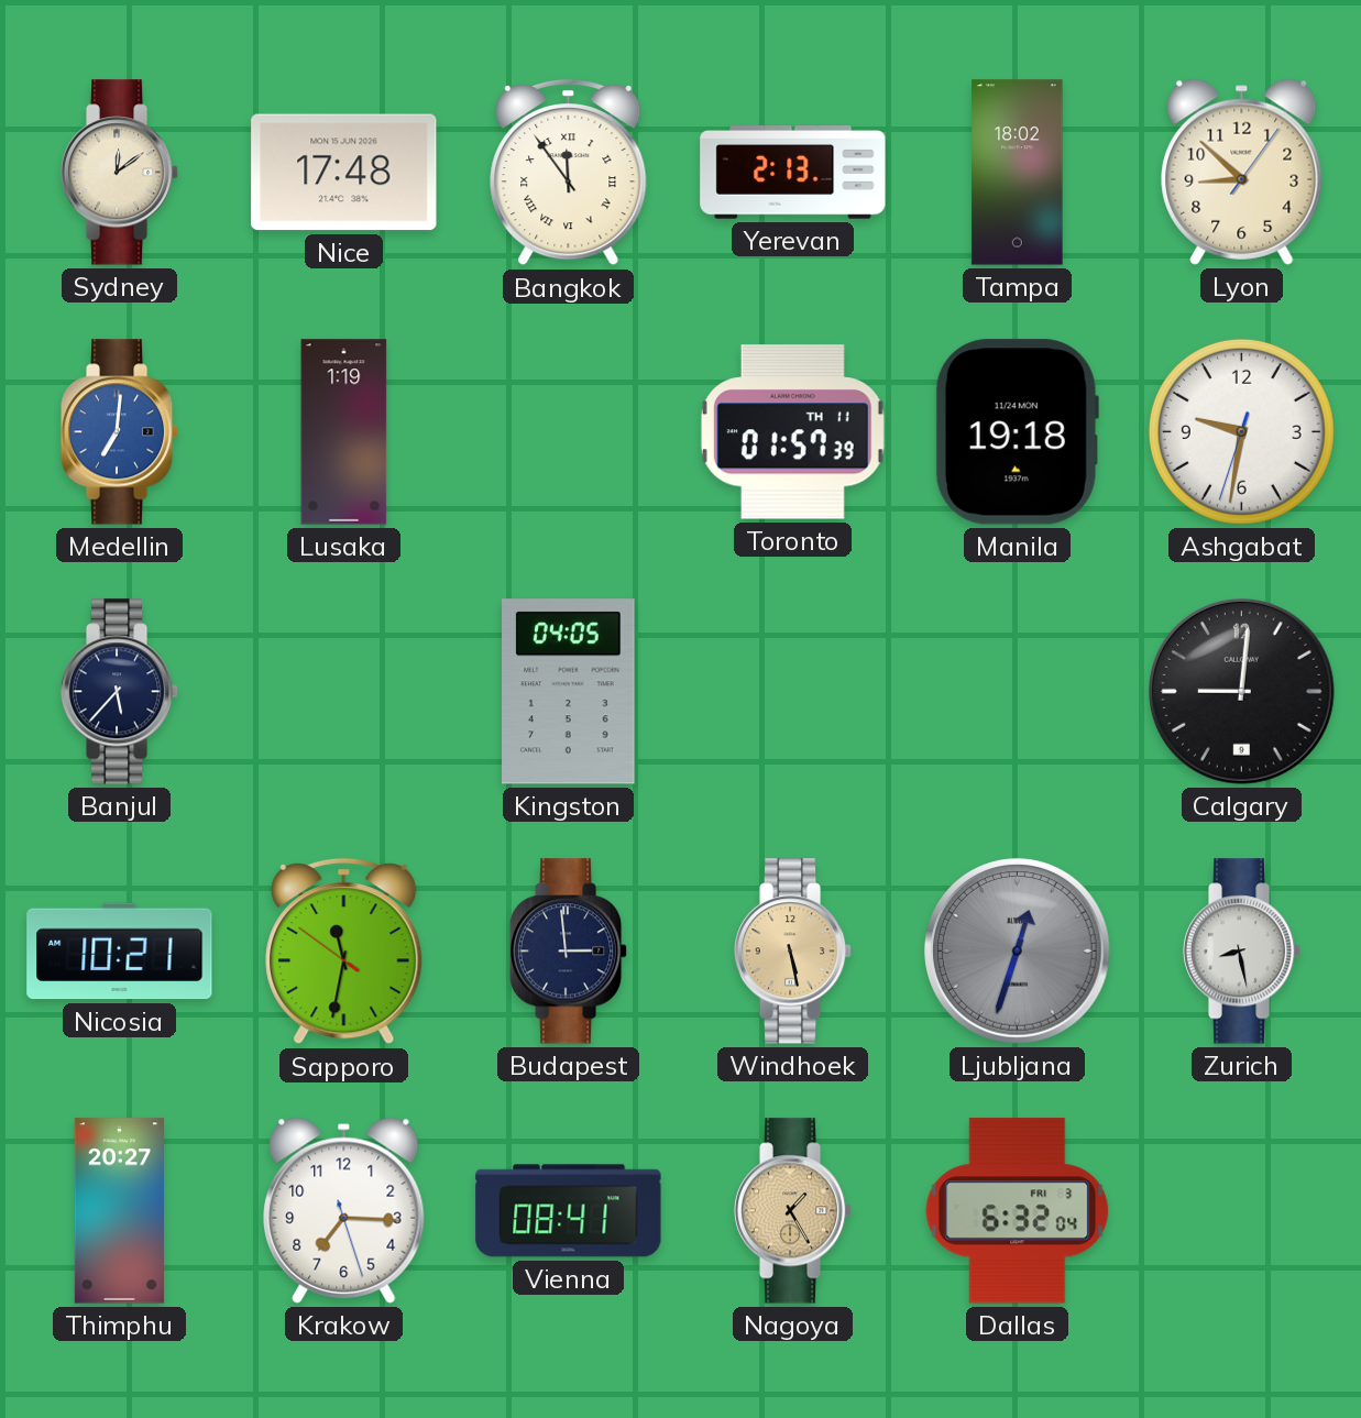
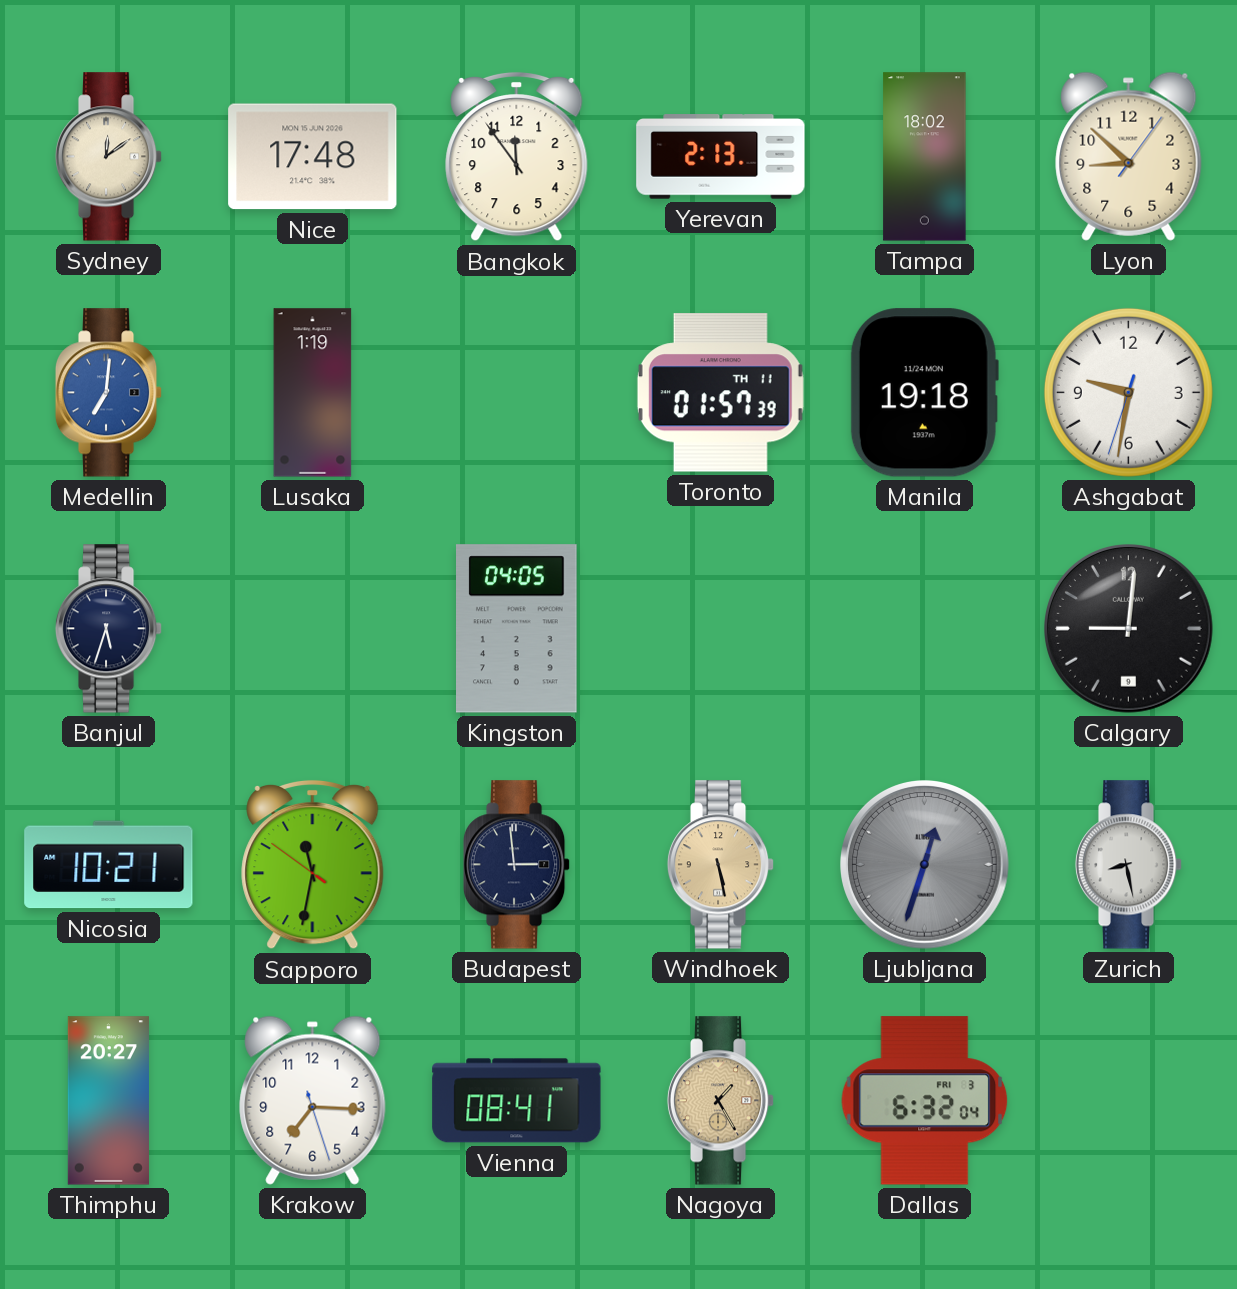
Bangkok numerals: Roman -> Arabic (517, 157)
Banjul: 5:37 -> 5:33 (109, 629)
